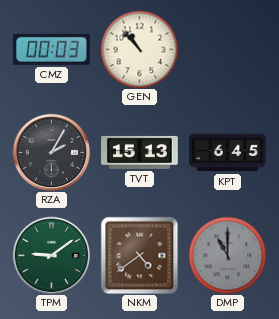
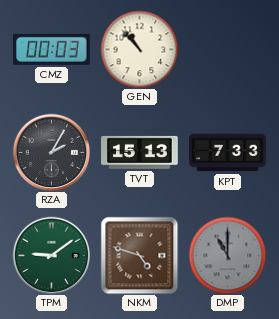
KPT: 6:45 -> 7:33 (228, 153)
NKM: 4:39 -> 4:48 (139, 255)
